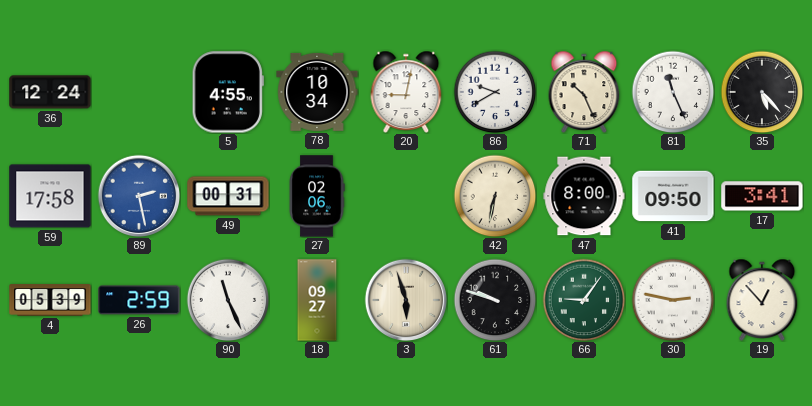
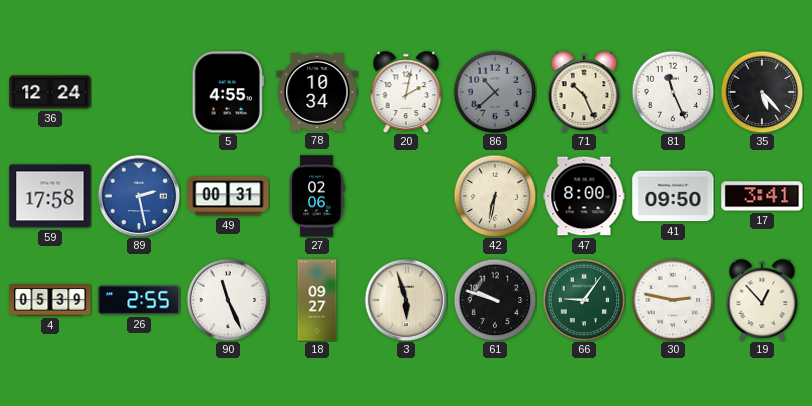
20: 9:02 -> 2:02 (406, 92)
86: 9:40 -> 10:38 (495, 92)
86 dial: white -> grey (495, 92)
26: 2:59 -> 2:55 (139, 300)
